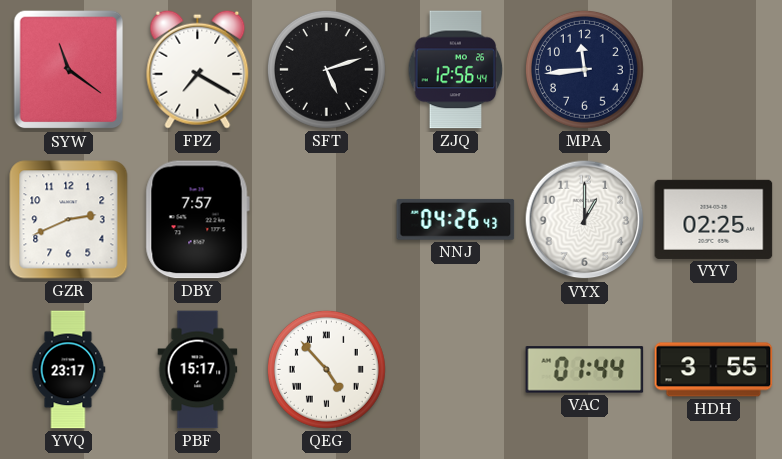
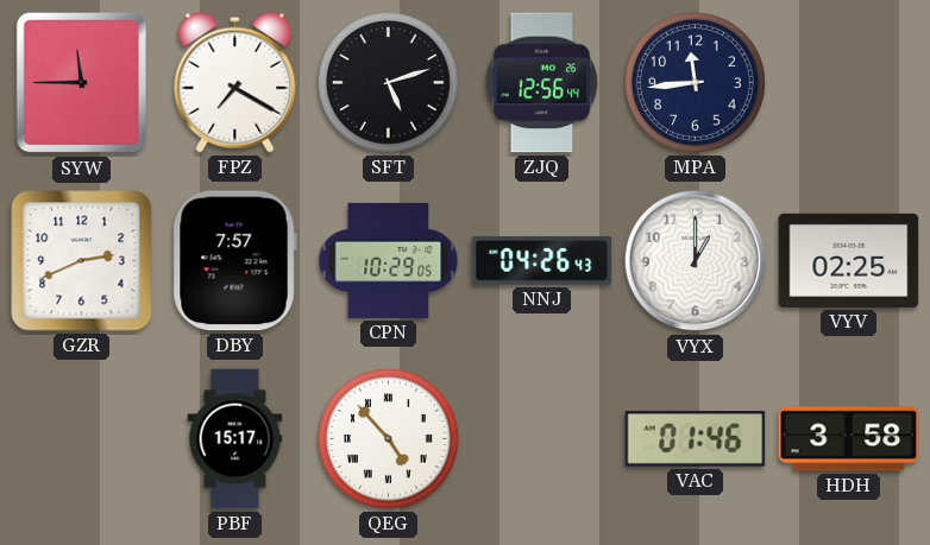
SYW: 11:21 -> 11:45 (82, 83)
CPN: none -> 10:29 (389, 260)
YVQ: 23:17 -> none (68, 370)
VAC: 01:44 -> 01:46 (696, 439)
HDH: 3:55 -> 3:58 (849, 439)
